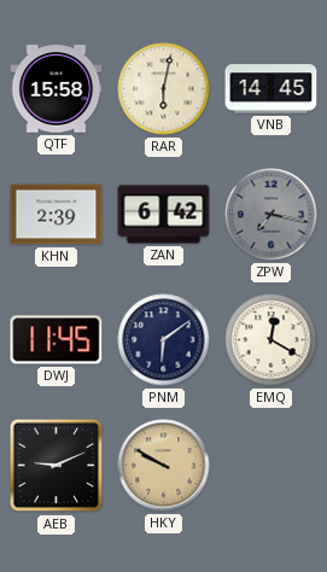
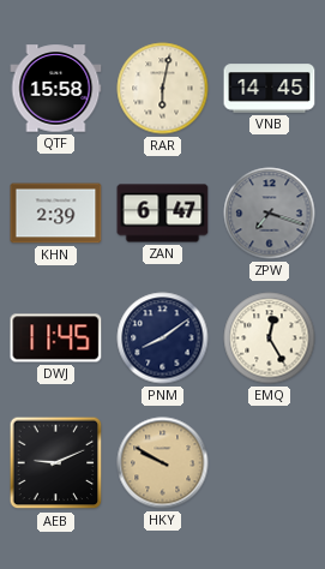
ZAN: 6:42 -> 6:47 (163, 214)
ZPW: 7:17 -> 7:18 (270, 214)
PNM: 6:09 -> 8:09 (163, 339)
EMQ: 12:20 -> 12:25 (270, 339)
